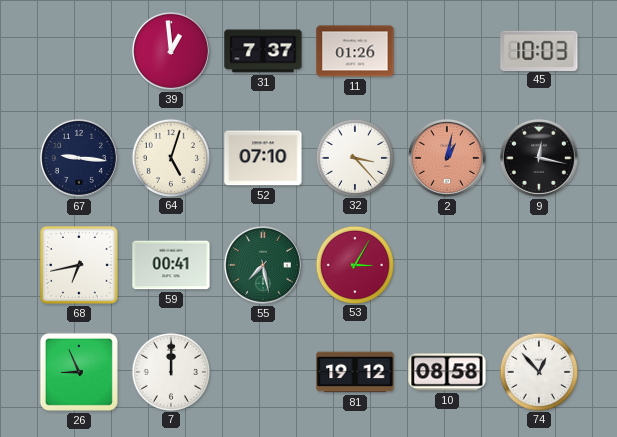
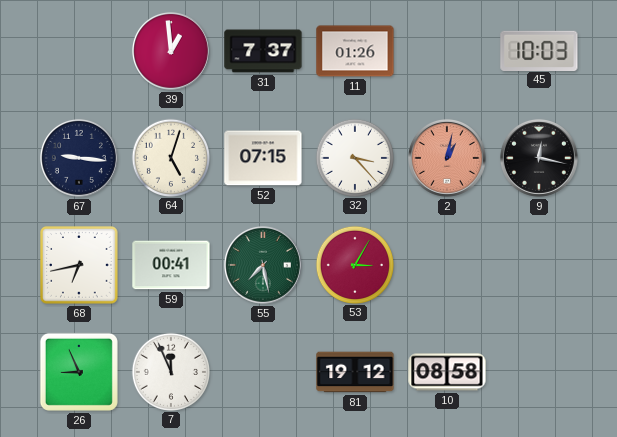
52: 07:10 -> 07:15 (263, 158)
7: 12:00 -> 11:56 (170, 371)
74: 12:53 -> none (538, 371)
